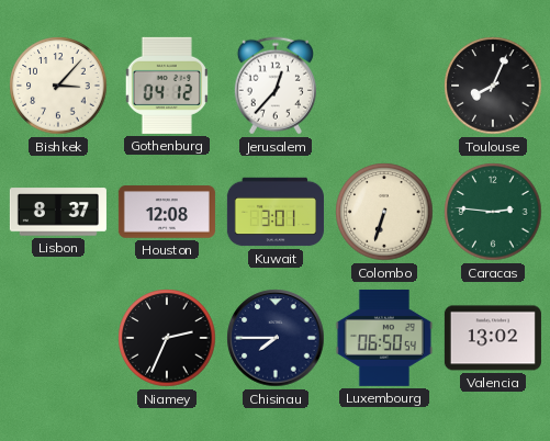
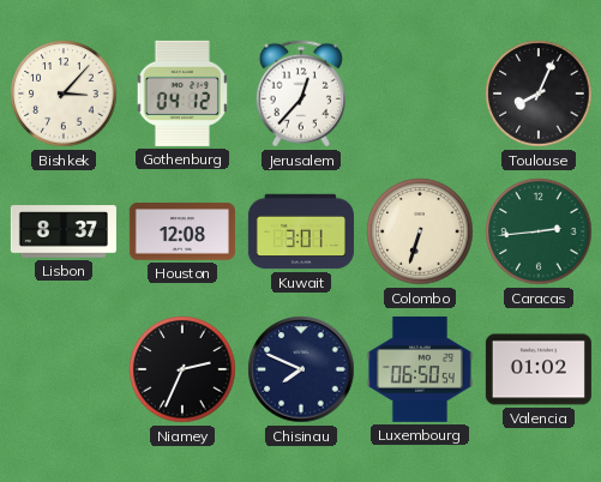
Caracas: 2:46 -> 2:44 (539, 231)
Chisinau: 7:45 -> 7:49 (301, 369)
Valencia: 13:02 -> 01:02 (539, 369)
